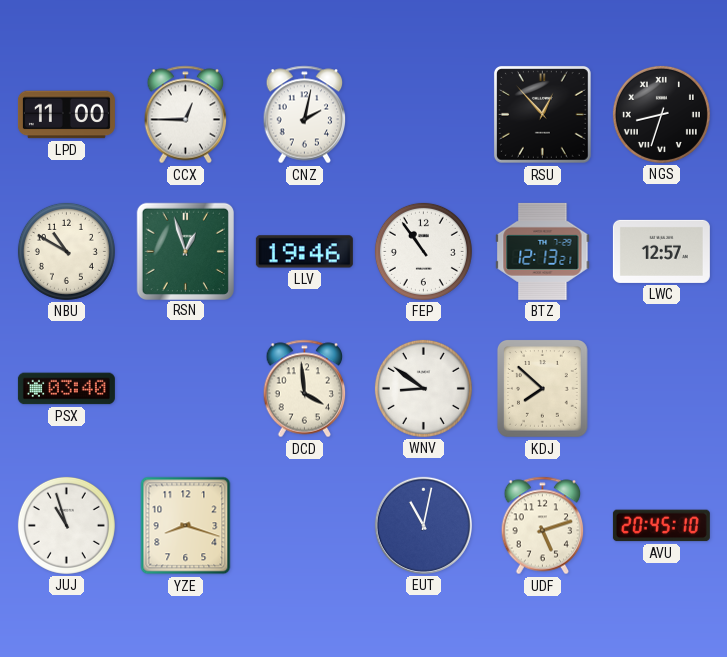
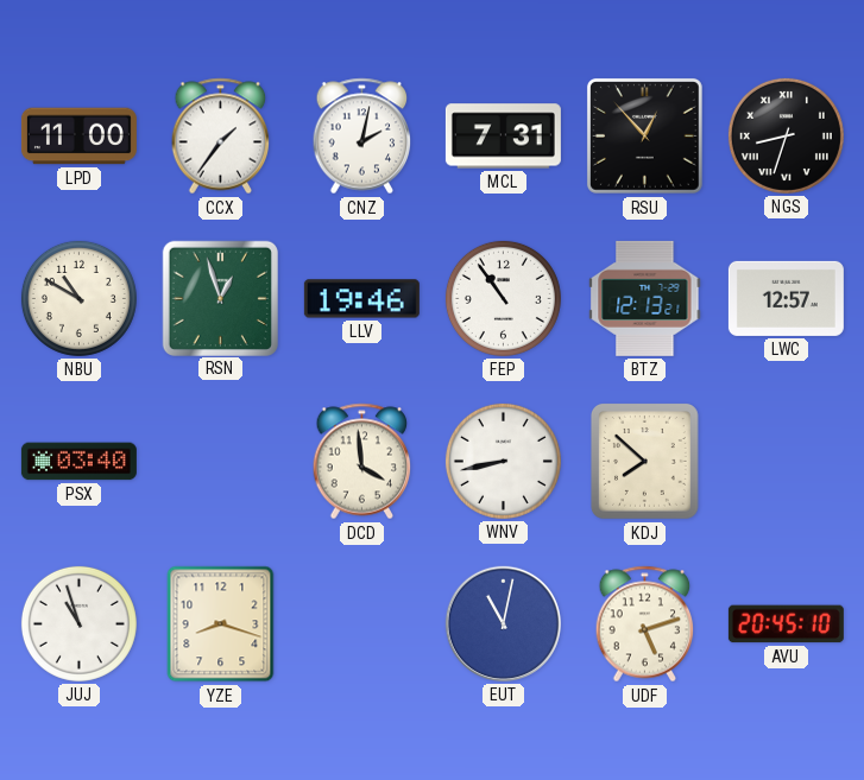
CCX: 12:45 -> 1:36 (221, 137)
MCL: none -> 7:31 (503, 137)
WNV: 8:51 -> 8:43 (503, 461)
